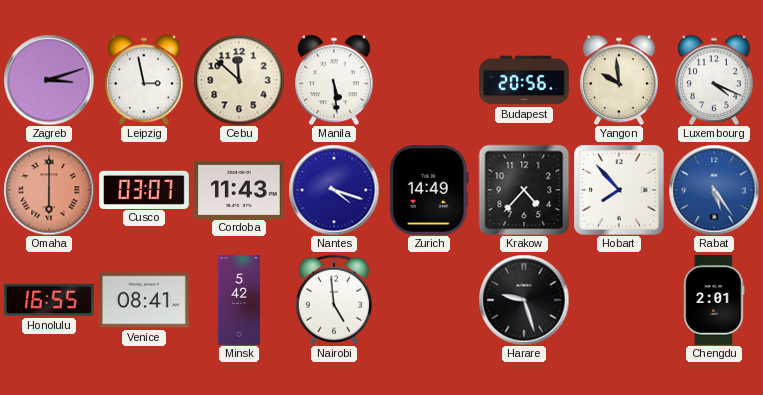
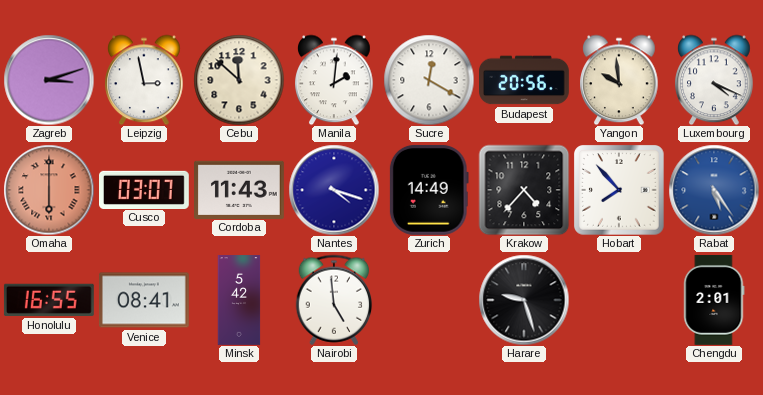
Manila: 5:29 -> 2:01 (335, 80)
Sucre: none -> 12:20 (429, 80)
